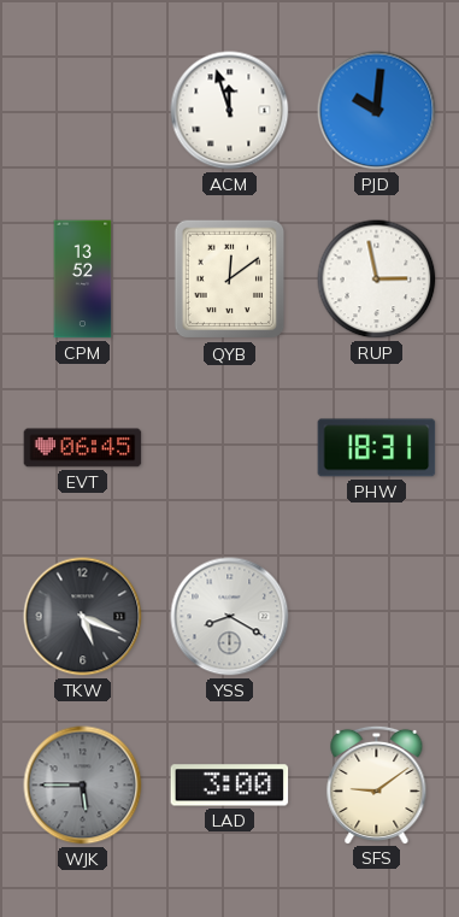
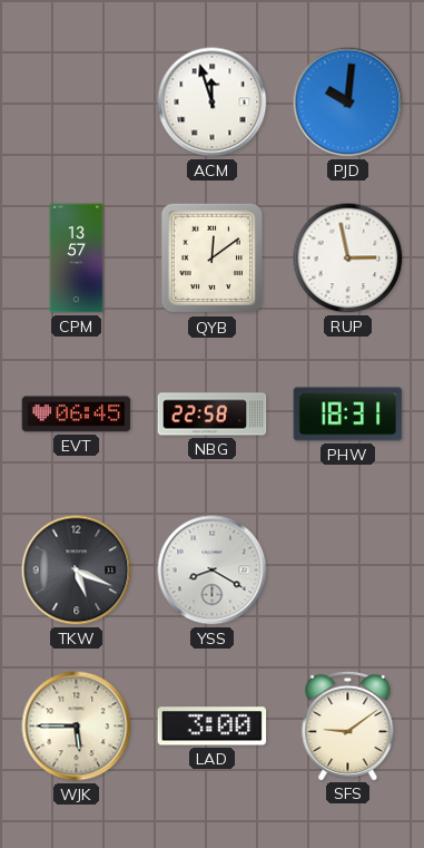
CPM: 13:52 -> 13:57 (77, 259)
NBG: none -> 22:58 (213, 415)
WJK dial: grey -> cream (77, 727)
